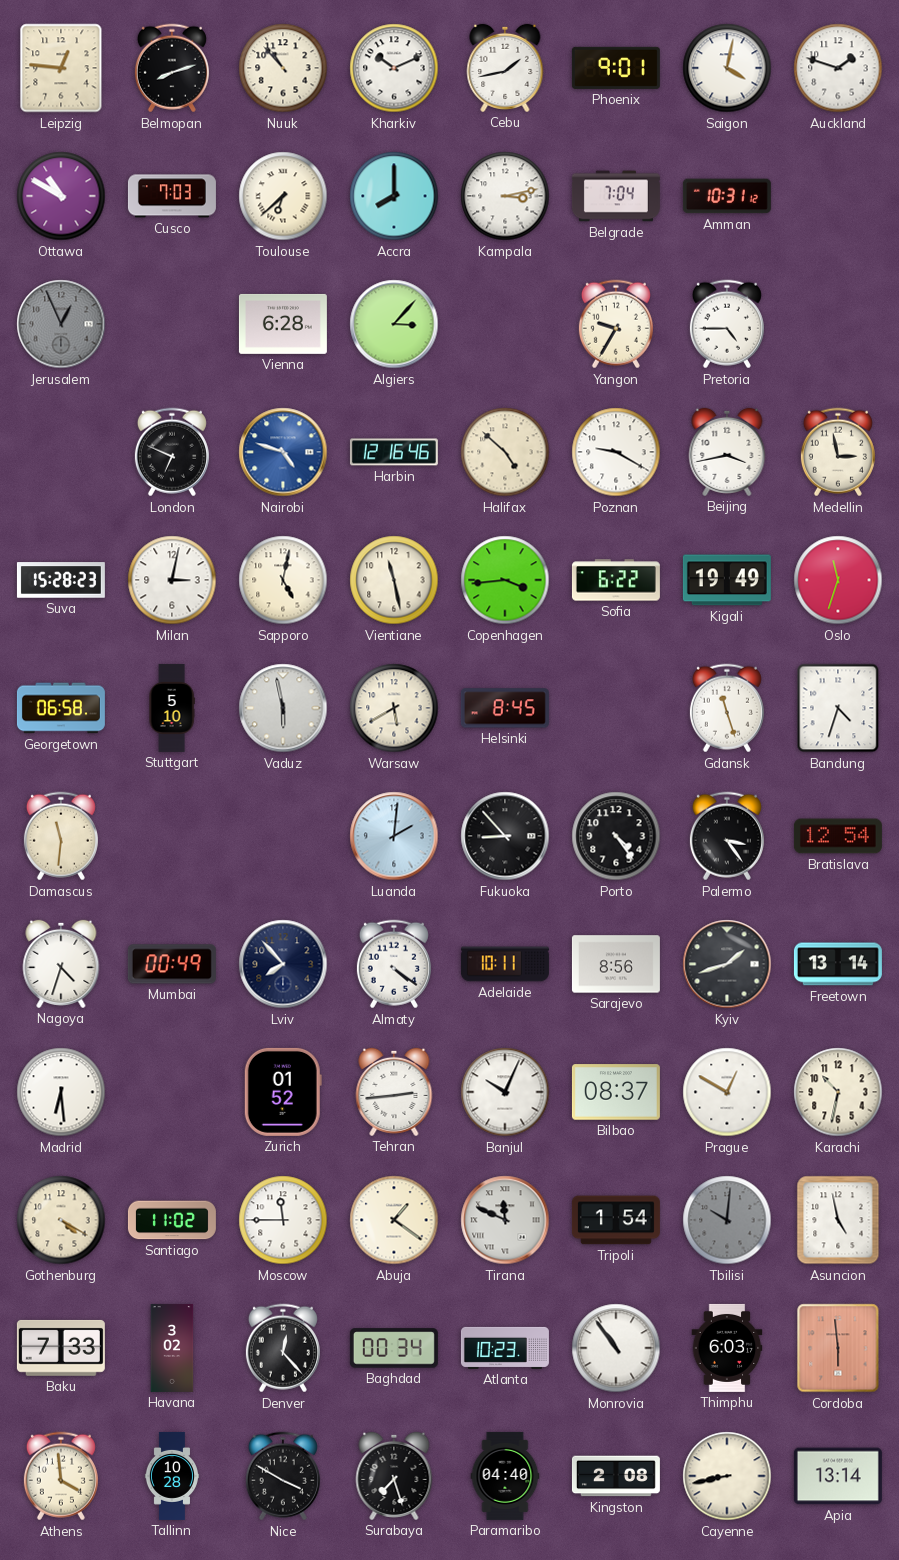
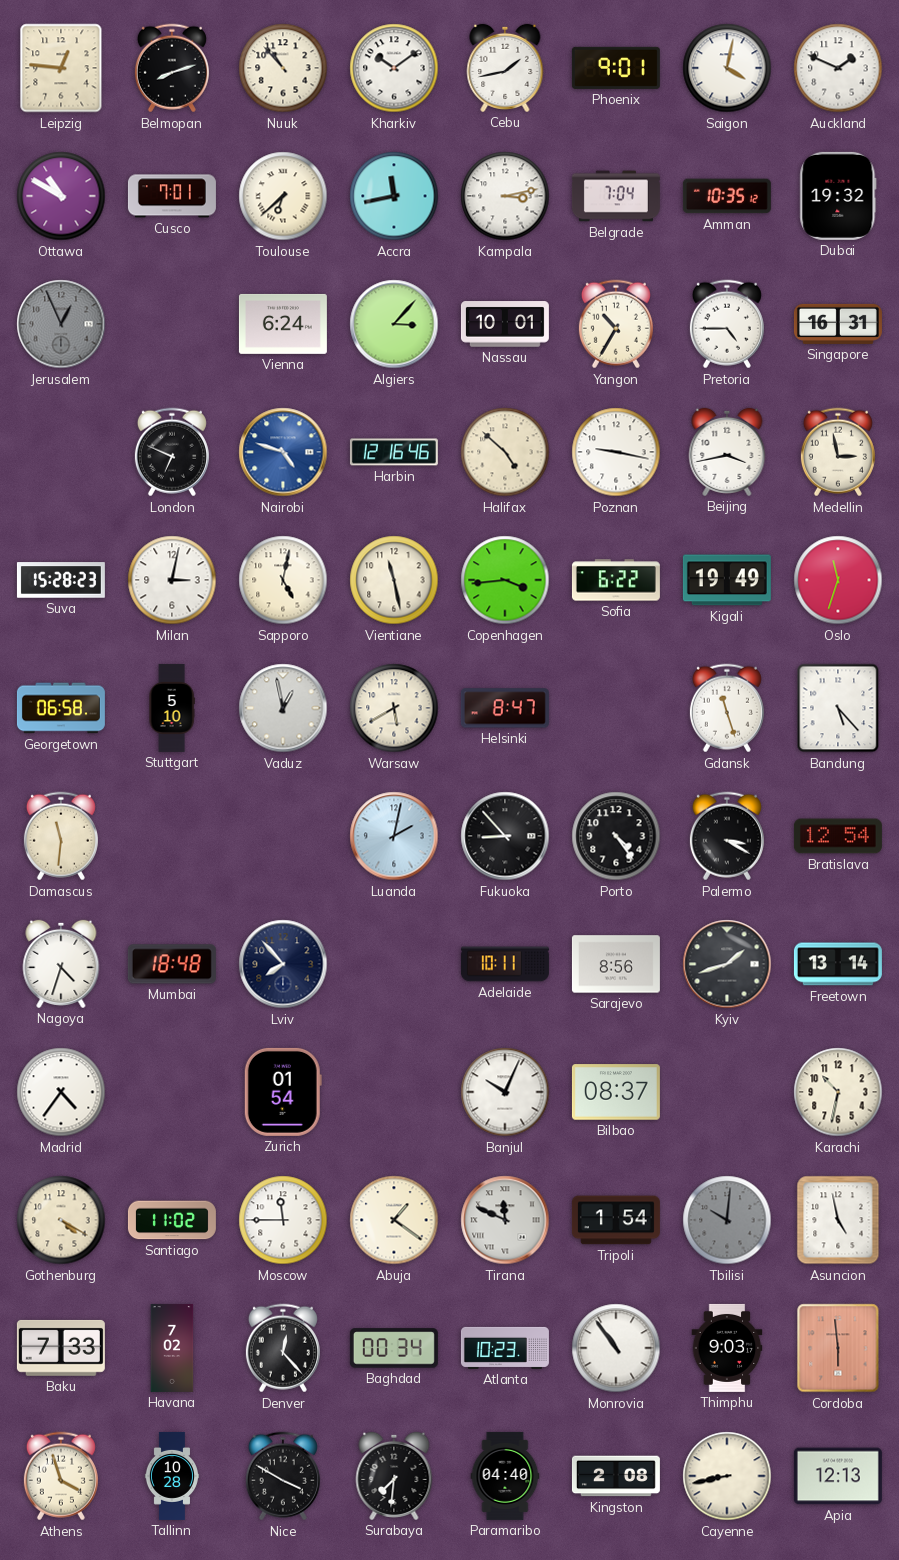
Kharkiv: 10:11 -> 10:09 (394, 68)
Auckland: 1:48 -> 1:49 (838, 68)
Cusco: 7:03 -> 7:01 (172, 196)
Accra: 8:00 -> 11:43 (394, 196)
Amman: 10:31 -> 10:35 (727, 196)
Dubai: none -> 19:32 (838, 196)
Vienna: 6:28 -> 6:24 (283, 324)
Nassau: none -> 10:01 (505, 324)
Yangon: 9:35 -> 10:35 (616, 324)
Singapore: none -> 16:31 (838, 324)
Poznan: 9:20 -> 9:17 (616, 452)
Vaduz: 5:58 -> 12:58 (283, 708)
Helsinki: 8:45 -> 8:47 (505, 708)
Bandung: 4:33 -> 5:23 (838, 708)
Luanda: 2:01 -> 2:02 (394, 836)
Palermo: 3:24 -> 3:20 (727, 836)
Mumbai: 00:49 -> 18:48 (172, 964)
Almaty: 4:21 -> none (394, 964)
Madrid: 6:29 -> 4:36 (61, 1092)
Zurich: 01:52 -> 01:54 (283, 1092)
Tehran: 2:44 -> none (394, 1092)
Prague: 12:50 -> none (727, 1092)
Havana: 3:02 -> 7:02 (172, 1348)
Thimphu: 6:03 -> 9:03 (727, 1348)
Athens: 3:59 -> 3:57 (61, 1476)
Surabaya: 7:27 -> 7:31 (394, 1476)
Apia: 13:14 -> 12:13 (838, 1476)
